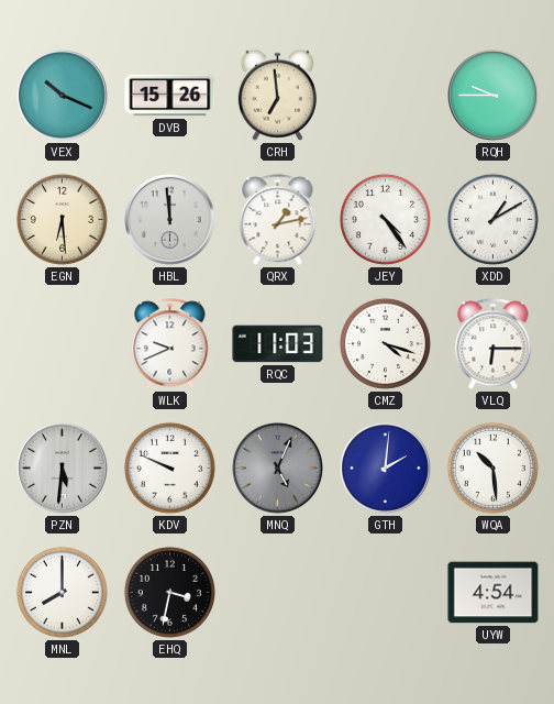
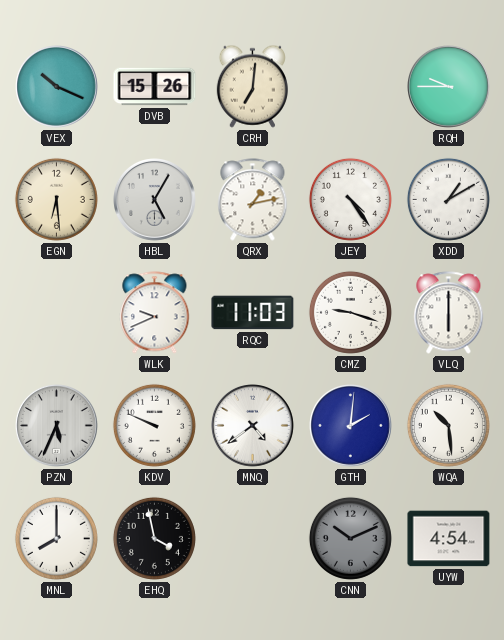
CRH: 6:59 -> 7:01 (252, 86)
HBL: 11:59 -> 5:05 (155, 200)
CMZ: 4:18 -> 9:18 (350, 312)
VLQ: 6:15 -> 6:00 (449, 313)
PZN: 5:31 -> 5:34 (57, 426)
MNQ: 5:04 -> 4:39 (253, 426)
MNQ dial: grey -> white (253, 426)
EHQ: 3:32 -> 3:58 (154, 538)
CNN: none -> 10:11 (350, 538)
